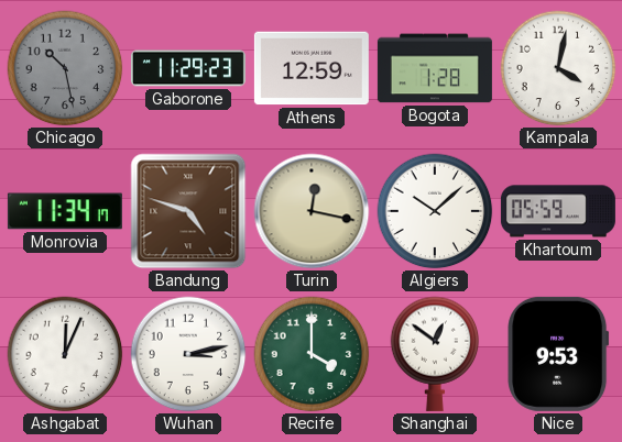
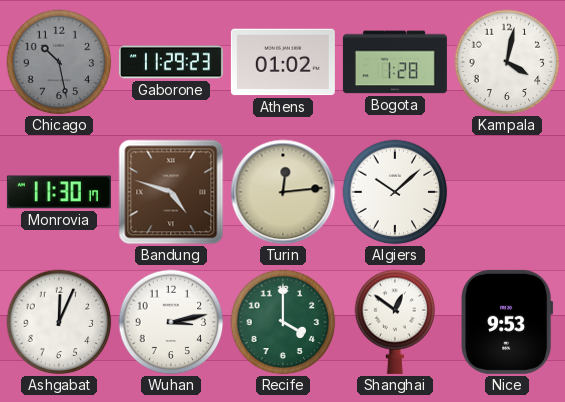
Athens: 12:59 -> 01:02 (283, 62)
Monrovia: 11:34 -> 11:30 (59, 192)
Turin: 12:17 -> 12:14 (283, 192)
Khartoum: 05:59 -> none (558, 211)
